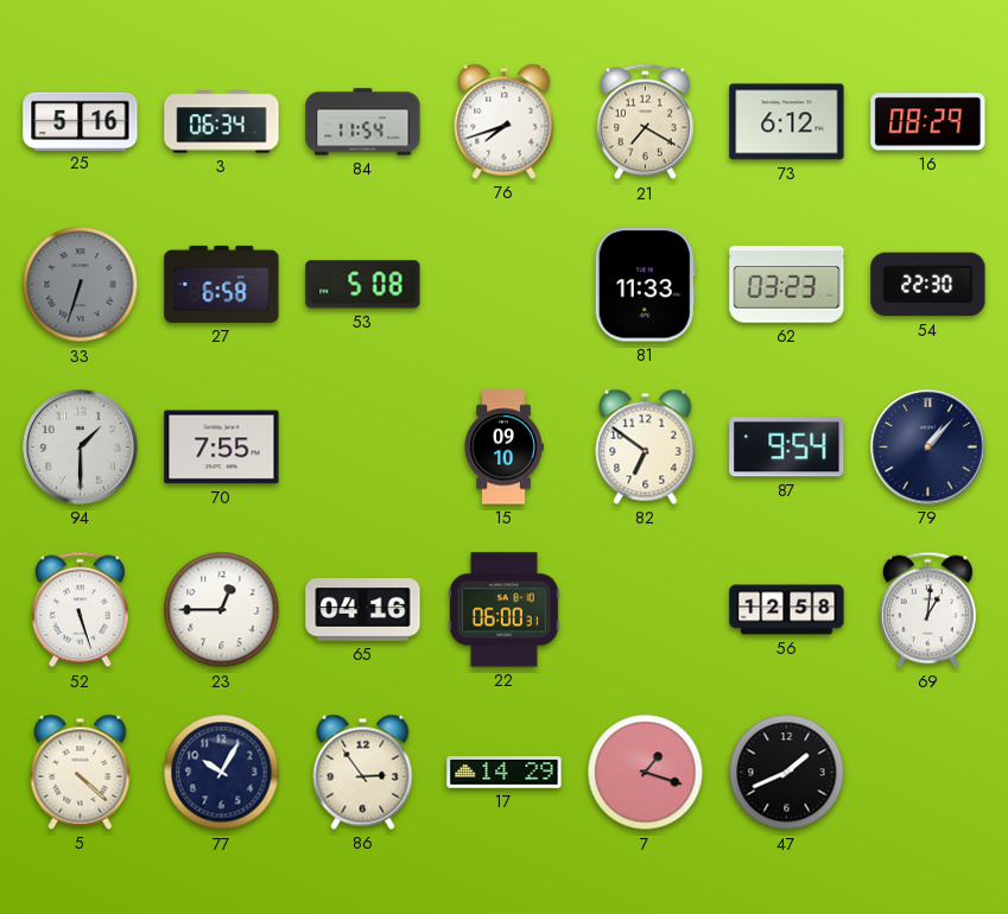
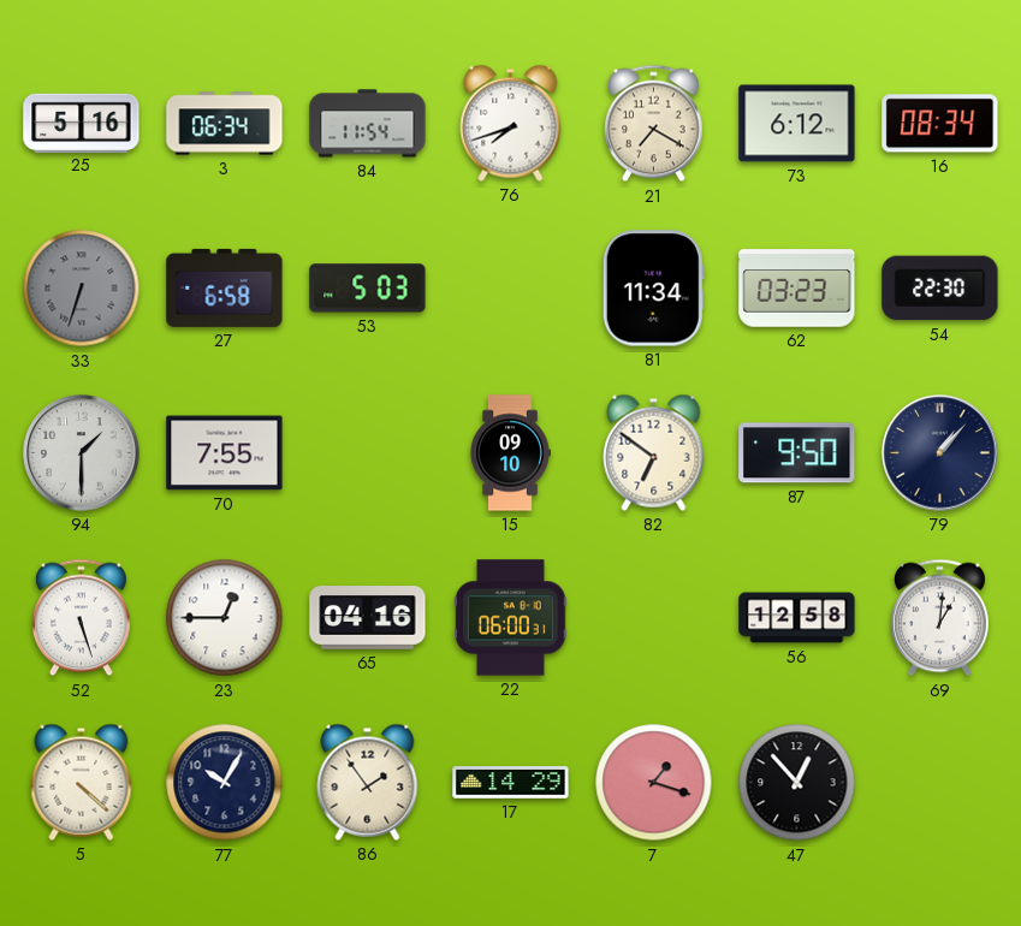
16: 08:29 -> 08:34 (940, 124)
53: 5:08 -> 5:03 (368, 289)
81: 11:33 -> 11:34 (653, 289)
87: 9:54 -> 9:50 (797, 453)
86: 2:54 -> 1:54 (368, 782)
47: 1:41 -> 12:53 (797, 783)
